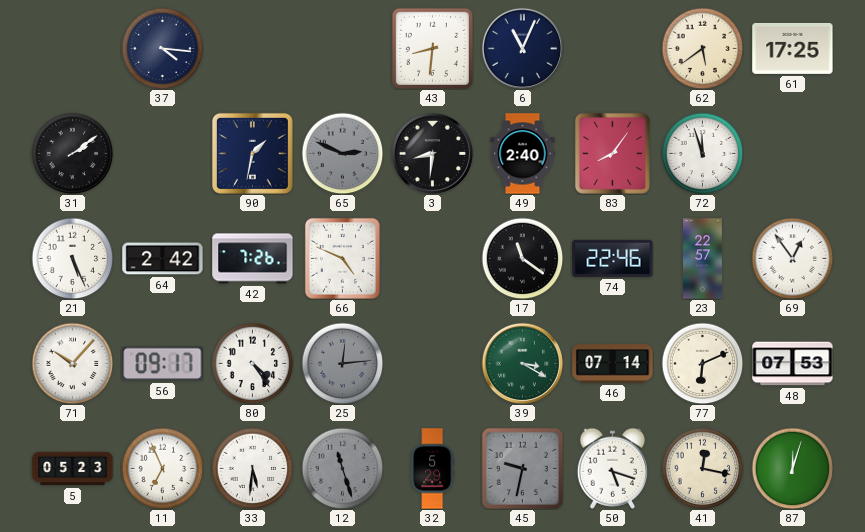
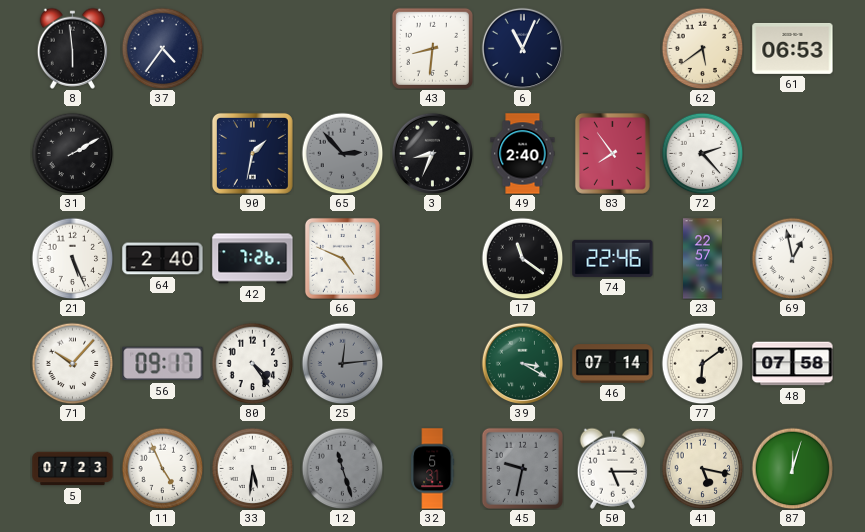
8: none -> 5:59 (72, 48)
37: 4:16 -> 4:36 (162, 48)
61: 17:25 -> 06:53 (793, 48)
31: 2:09 -> 2:10 (72, 153)
65: 2:49 -> 2:53 (342, 153)
3: 8:31 -> 8:34 (432, 153)
83: 8:06 -> 7:54 (612, 153)
72: 11:57 -> 2:23 (702, 153)
64: 2:42 -> 2:40 (163, 259)
69: 12:54 -> 12:58 (792, 258)
77: 6:11 -> 6:09 (702, 363)
48: 07:53 -> 07:58 (793, 364)
5: 05:23 -> 07:23 (73, 469)
11: 6:56 -> 4:56 (162, 468)
32: 5:29 -> 5:31 (433, 469)
50: 5:18 -> 5:15 (612, 468)
41: 12:17 -> 5:17 (702, 468)
